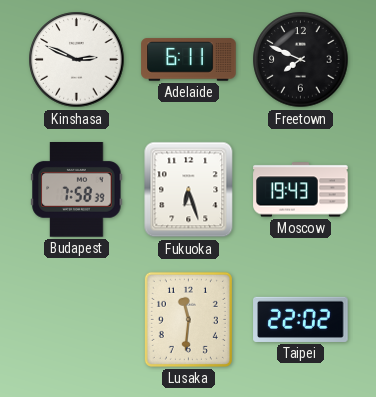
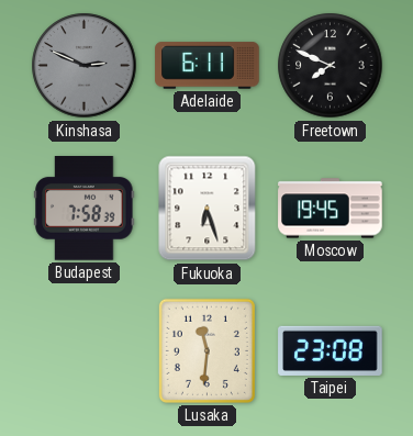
Kinshasa dial: white -> grey (85, 66)
Moscow: 19:43 -> 19:45 (331, 209)
Taipei: 22:02 -> 23:08 (331, 350)
